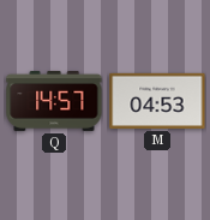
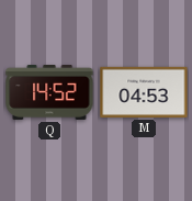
Q: 14:57 -> 14:52 (49, 93)
